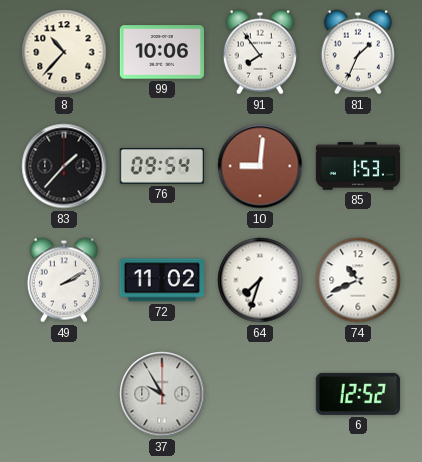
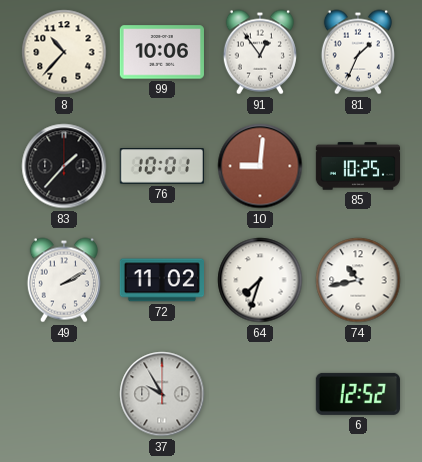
91: 7:54 -> 12:54 (260, 52)
76: 09:54 -> 10:01 (162, 166)
85: 1:53 -> 10:25 (357, 166)
74: 10:41 -> 10:43 (358, 280)
